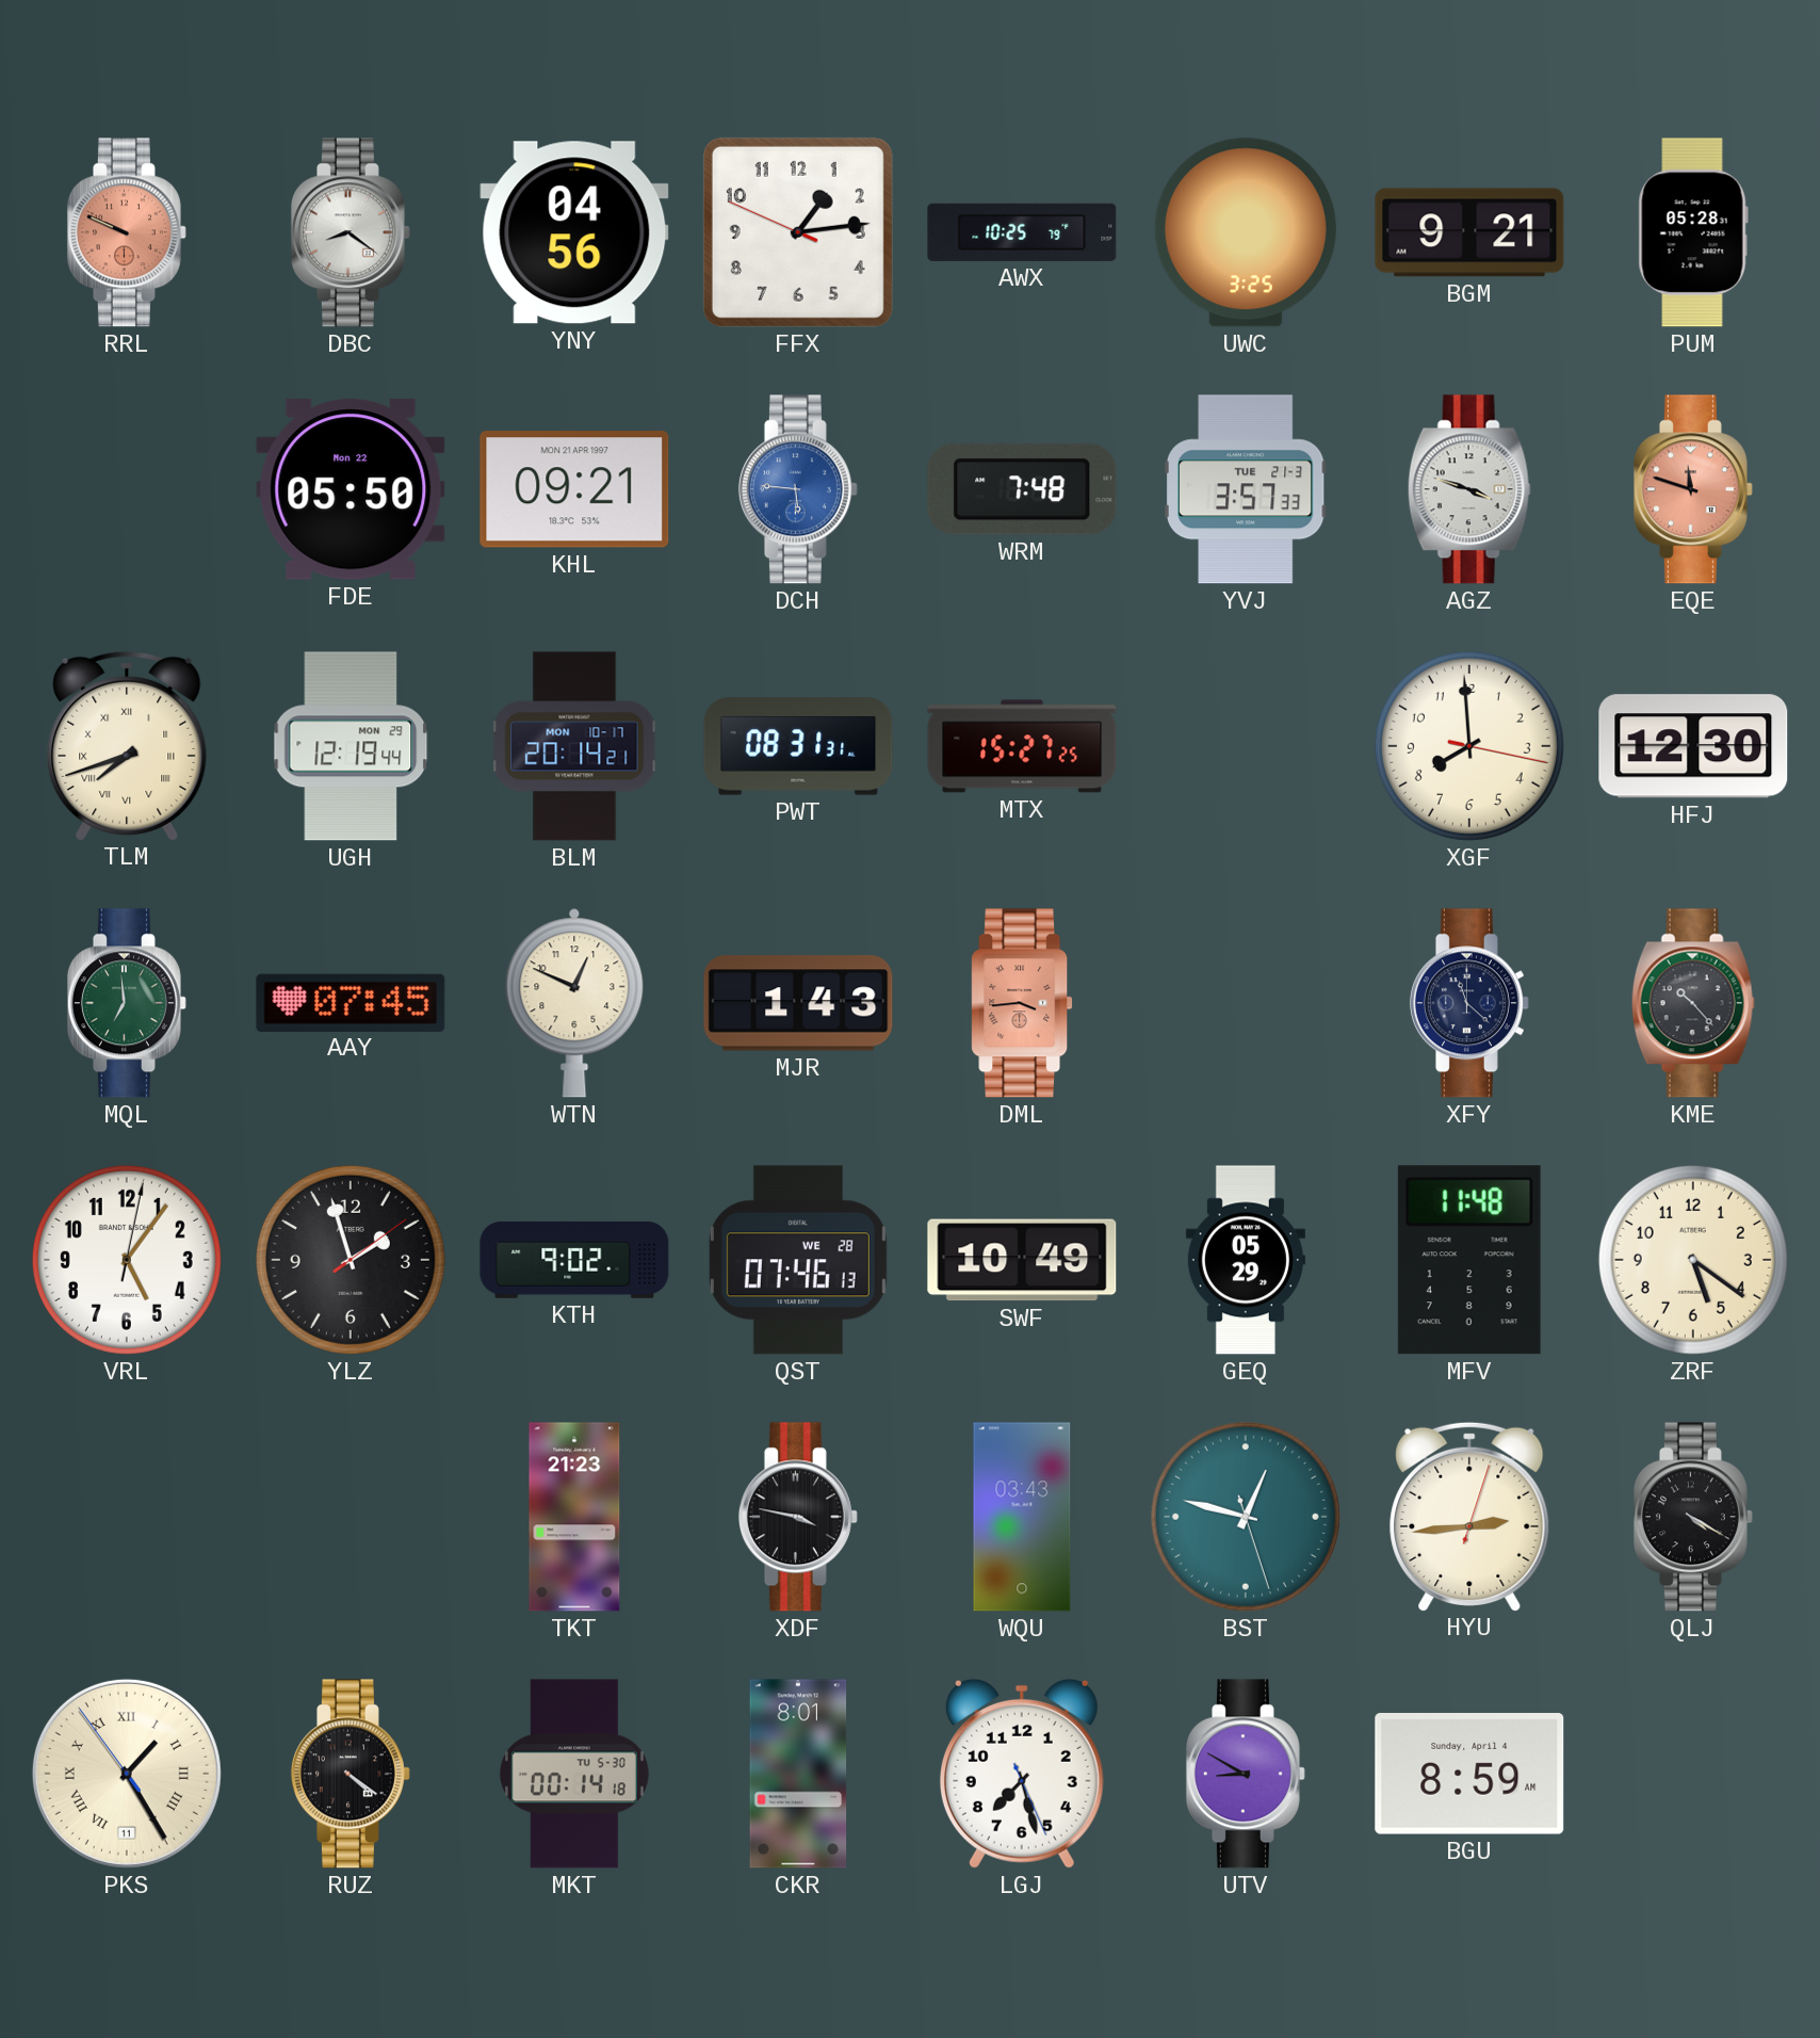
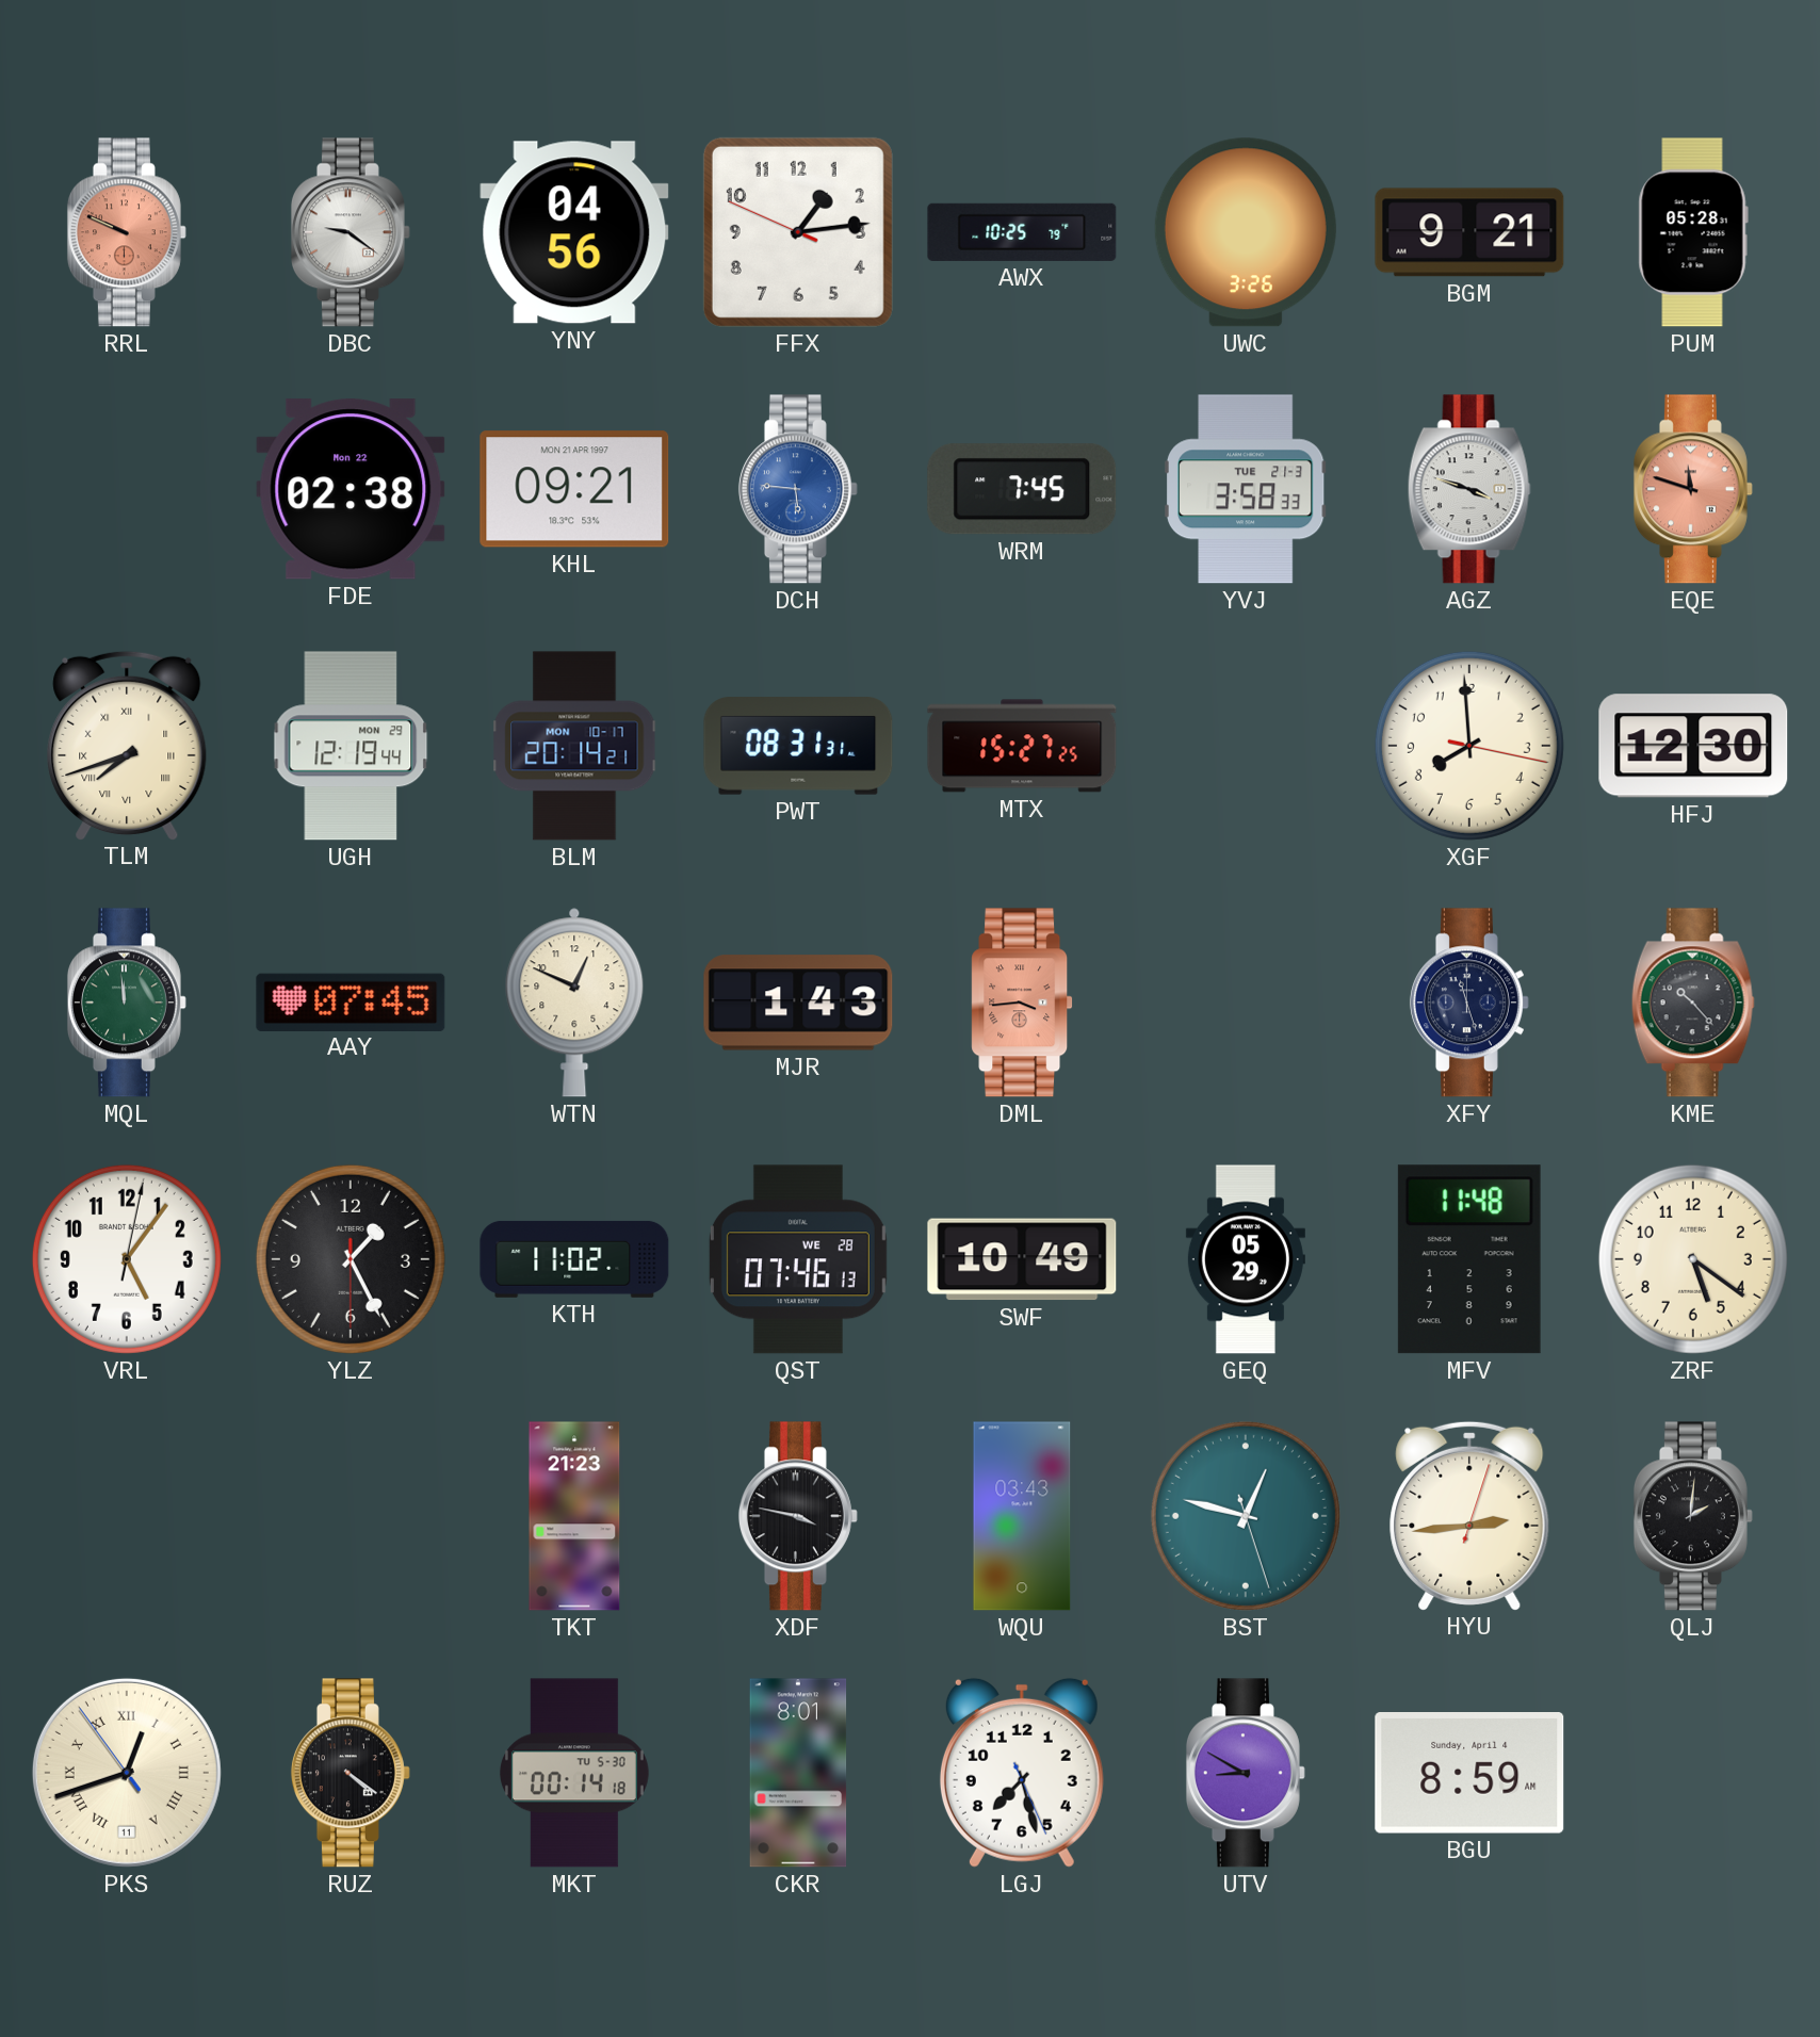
DBC: 8:21 -> 9:21 (351, 232)
UWC: 3:25 -> 3:26 (1246, 232)
FDE: 05:50 -> 02:38 (351, 489)
WRM: 7:48 -> 7:45 (1022, 489)
YVJ: 3:57 -> 3:58 (1246, 489)
MQL: 6:59 -> 11:59 (127, 1003)
XFY: 11:22 -> 11:27 (1469, 1003)
YLZ: 1:57 -> 1:25 (351, 1259)
KTH: 9:02 -> 11:02 (574, 1259)
QLJ: 4:20 -> 2:01 (1693, 1516)
PKS: 1:24 -> 12:41 (127, 1773)
